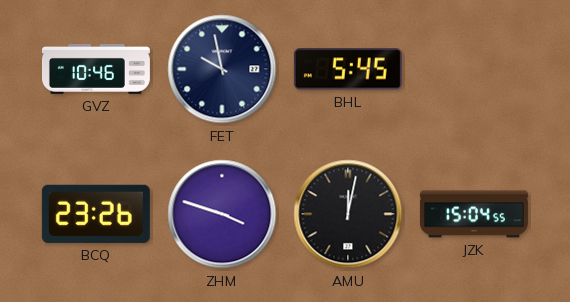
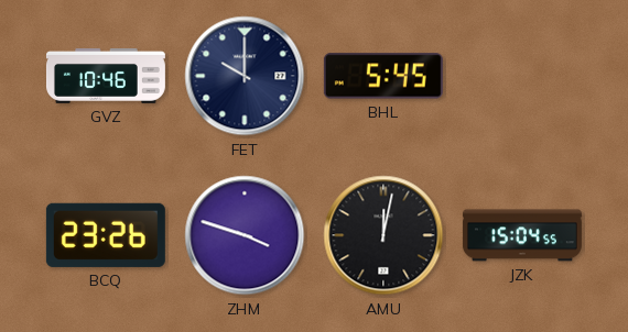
FET: 9:58 -> 10:00 (245, 76)
